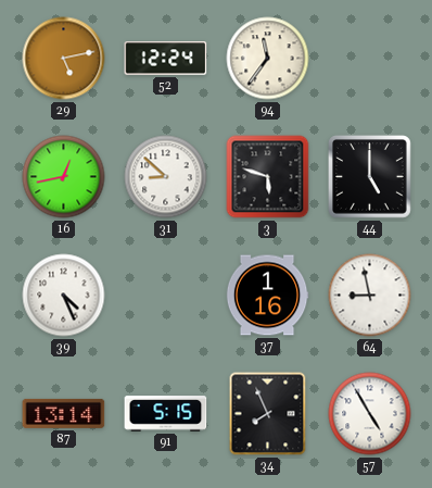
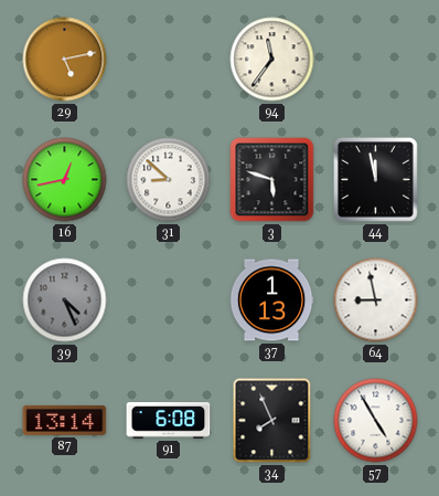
52: 12:24 -> none (166, 59)
44: 5:00 -> 11:58 (376, 180)
39 dial: white -> grey (65, 300)
37: 1:16 -> 1:13 (271, 300)
91: 5:15 -> 6:08 (169, 421)
